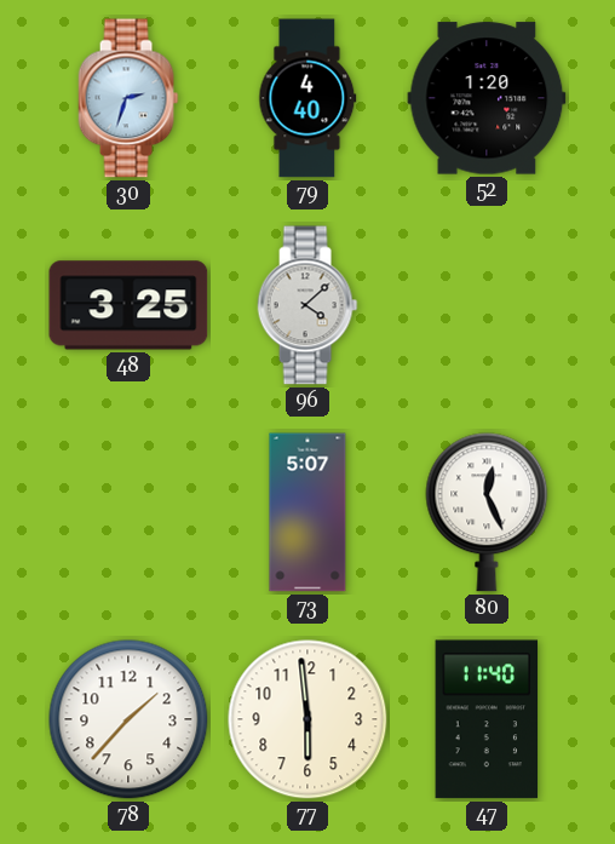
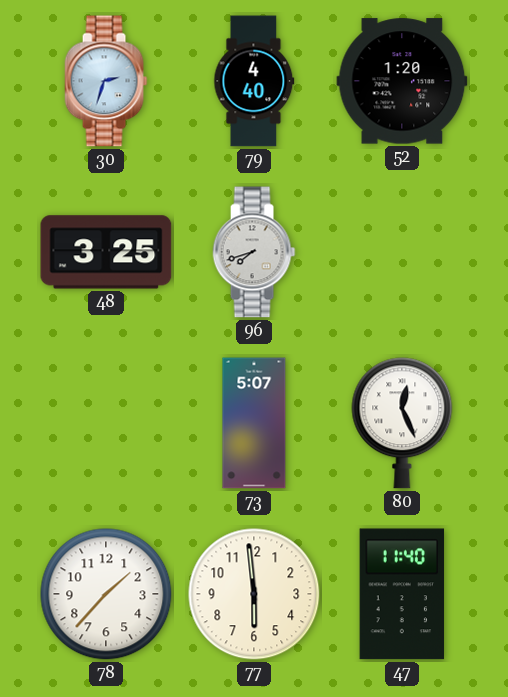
96: 4:08 -> 7:42 (254, 252)
